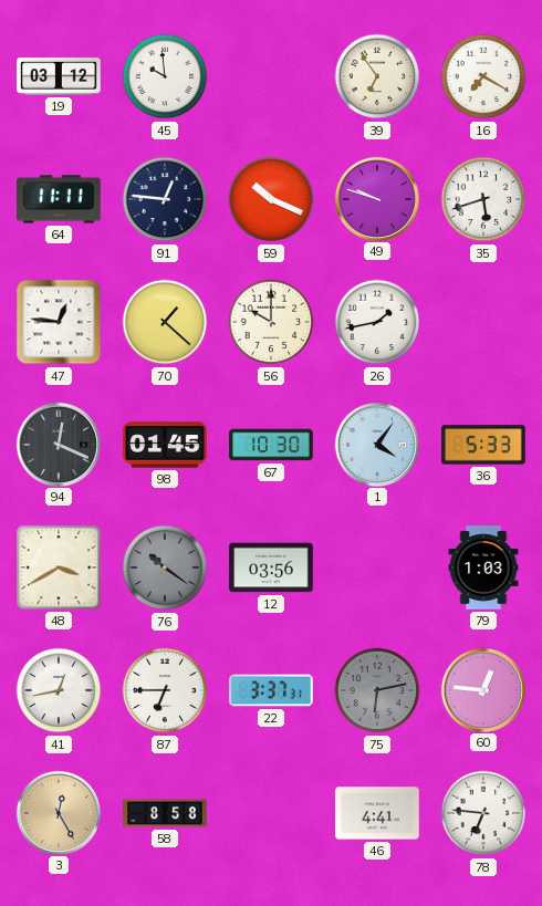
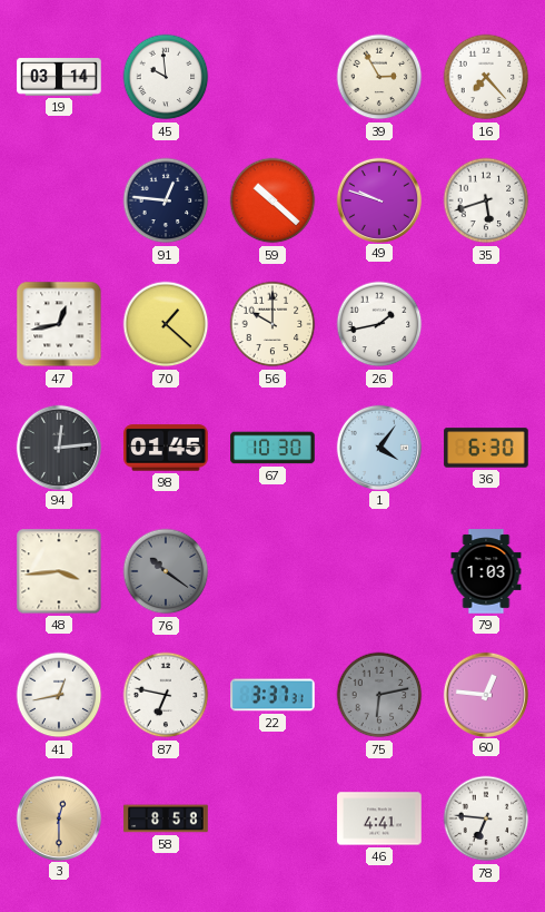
19: 03:12 -> 03:14 (59, 77)
39: 6:54 -> 2:55 (379, 77)
16: 7:20 -> 7:23 (486, 77)
64: 11:11 -> none (59, 199)
59: 10:19 -> 10:22 (272, 200)
47: 12:46 -> 12:43 (59, 324)
94: 12:19 -> 12:14 (58, 447)
36: 5:33 -> 6:30 (486, 448)
48: 3:40 -> 3:44 (59, 571)
12: 03:56 -> none (271, 567)
87: 6:45 -> 6:47 (166, 695)
3: 12:25 -> 12:30 (58, 817)
